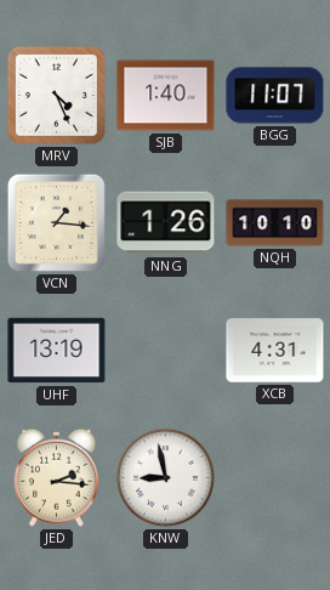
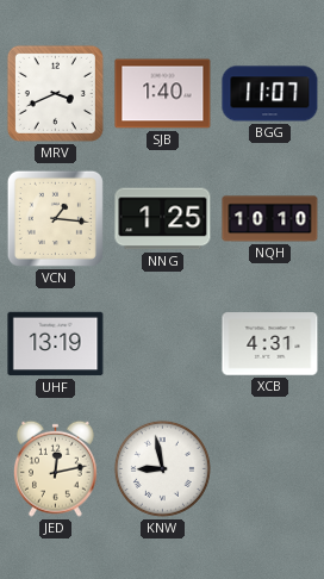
MRV: 4:26 -> 3:41 (55, 93)
NNG: 1:26 -> 1:25 (163, 219)
JED: 2:16 -> 12:13 (55, 468)
